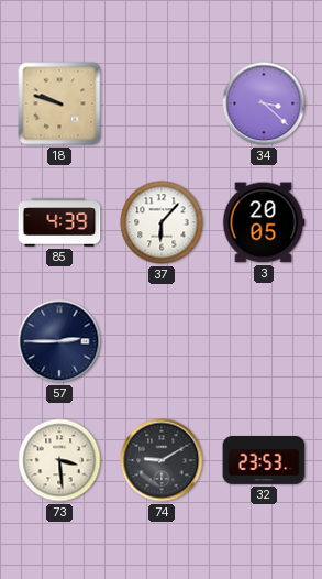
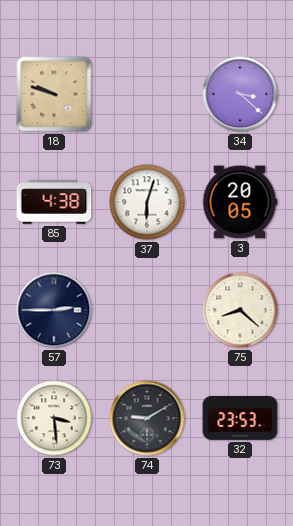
85: 4:39 -> 4:38 (54, 202)
37: 6:07 -> 6:03 (147, 202)
75: none -> 8:22 (240, 310)
